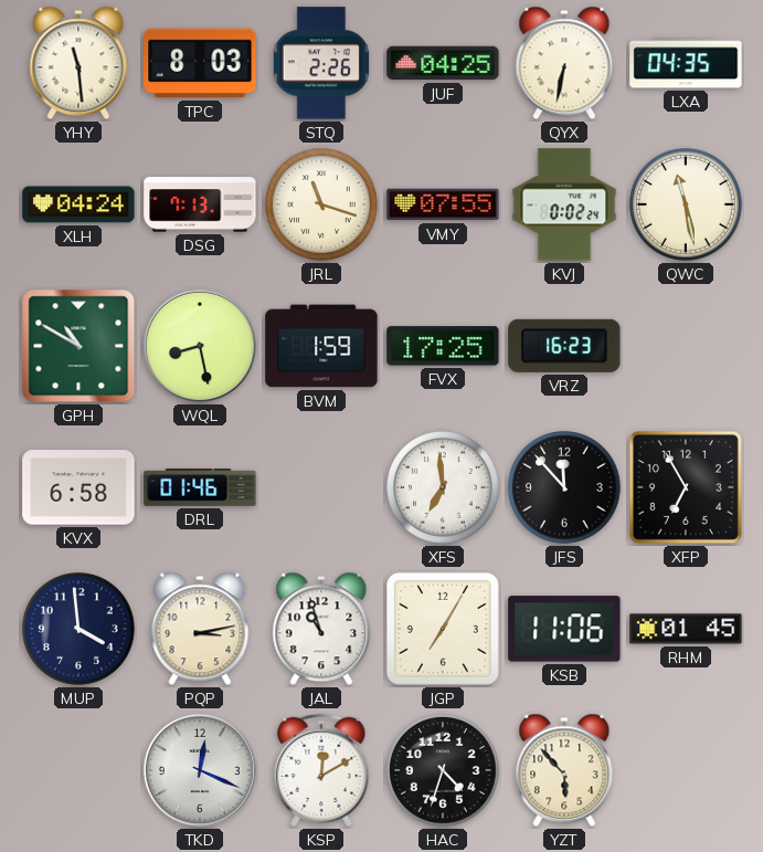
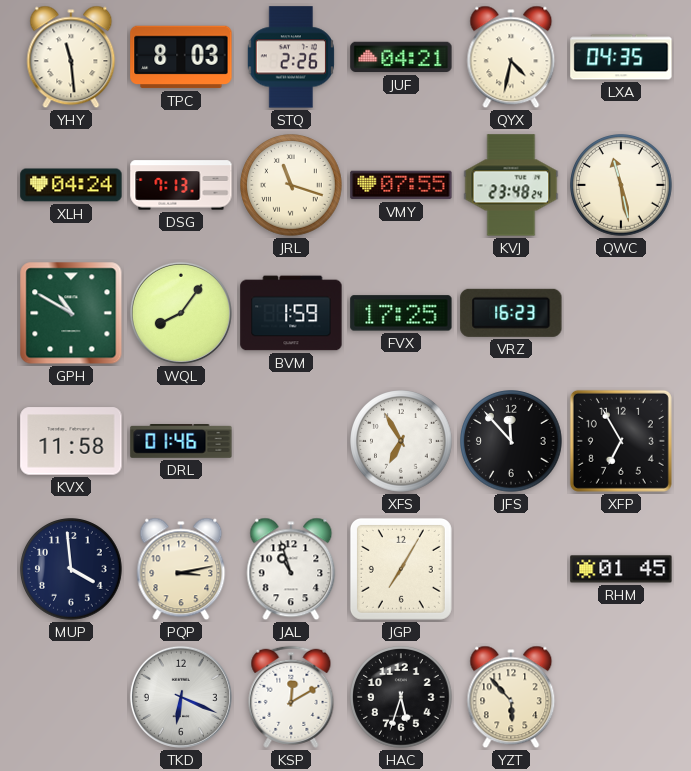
JUF: 04:25 -> 04:21 (401, 57)
QYX: 6:32 -> 4:32 (511, 57)
KVJ: 0:02 -> 23:48 (511, 185)
WQL: 8:28 -> 8:06 (181, 313)
KVX: 6:58 -> 11:58 (71, 441)
XFS: 6:59 -> 6:55 (401, 441)
KSB: 11:06 -> none (564, 629)
TKD: 12:19 -> 6:19 (181, 697)
HAC: 4:33 -> 5:33 (401, 697)
